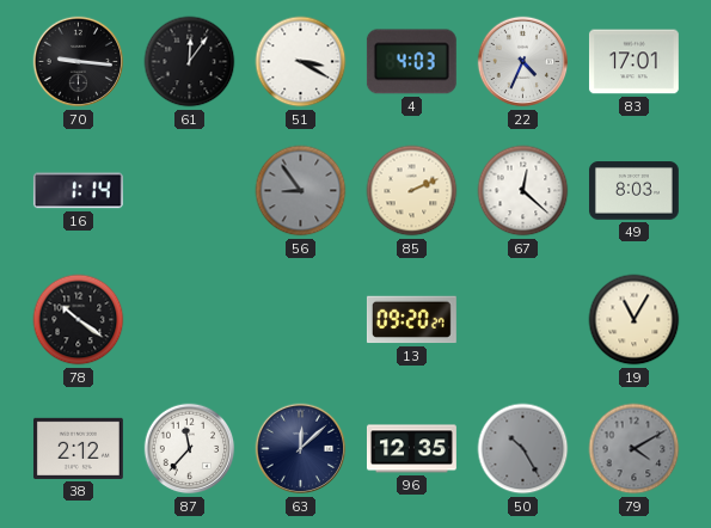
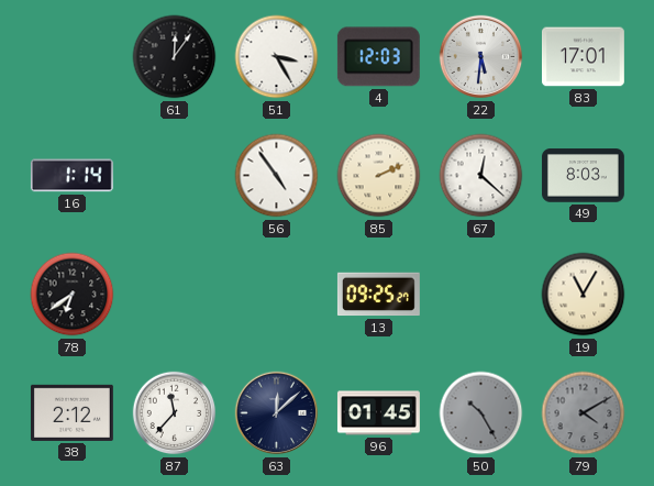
70: 9:16 -> none (79, 62)
51: 3:20 -> 3:25 (277, 57)
4: 4:03 -> 12:03 (378, 57)
22: 4:34 -> 5:31 (481, 57)
56: 8:54 -> 4:54 (277, 176)
56 dial: grey -> white (277, 176)
78: 10:21 -> 6:39 (73, 295)
13: 09:20 -> 09:25 (378, 295)
96: 12:35 -> 01:45 (378, 413)
